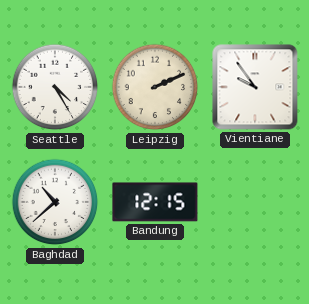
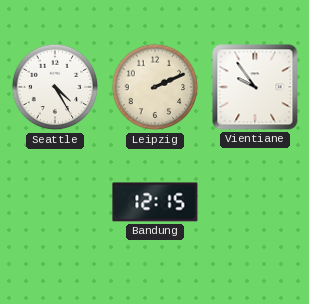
Baghdad: 10:38 -> none (55, 202)
